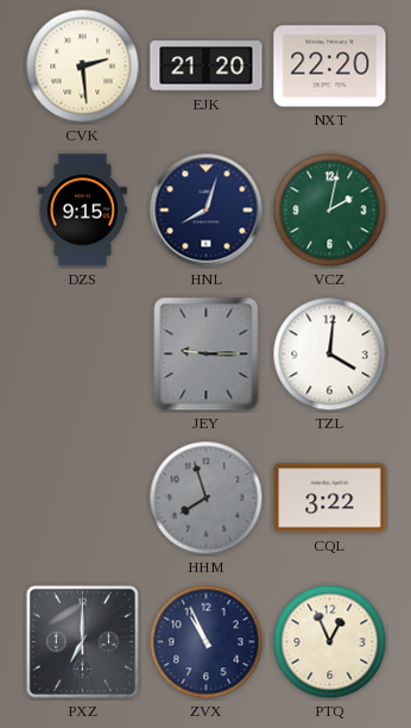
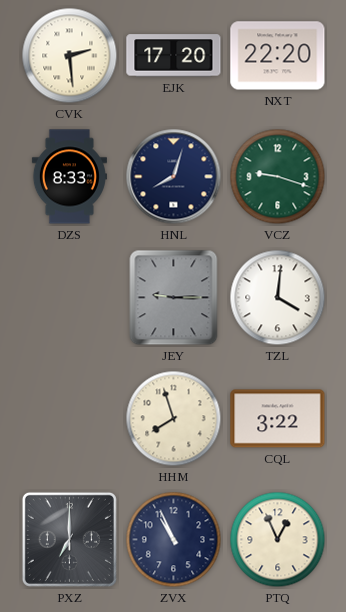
EJK: 21:20 -> 17:20 (174, 56)
DZS: 9:15 -> 8:33 (69, 177)
VCZ: 2:02 -> 9:18 (278, 177)
HHM dial: grey -> cream (174, 419)
